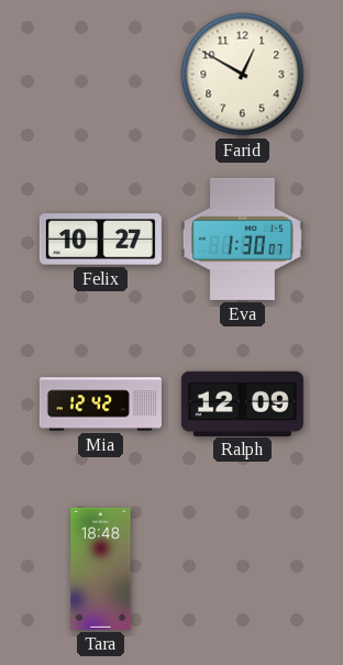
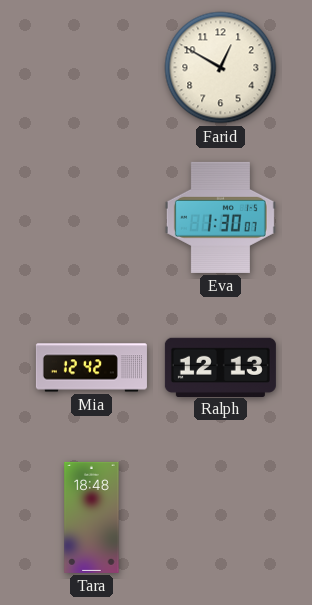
Felix: 10:27 -> none (100, 240)
Ralph: 12:09 -> 12:13 (220, 367)
